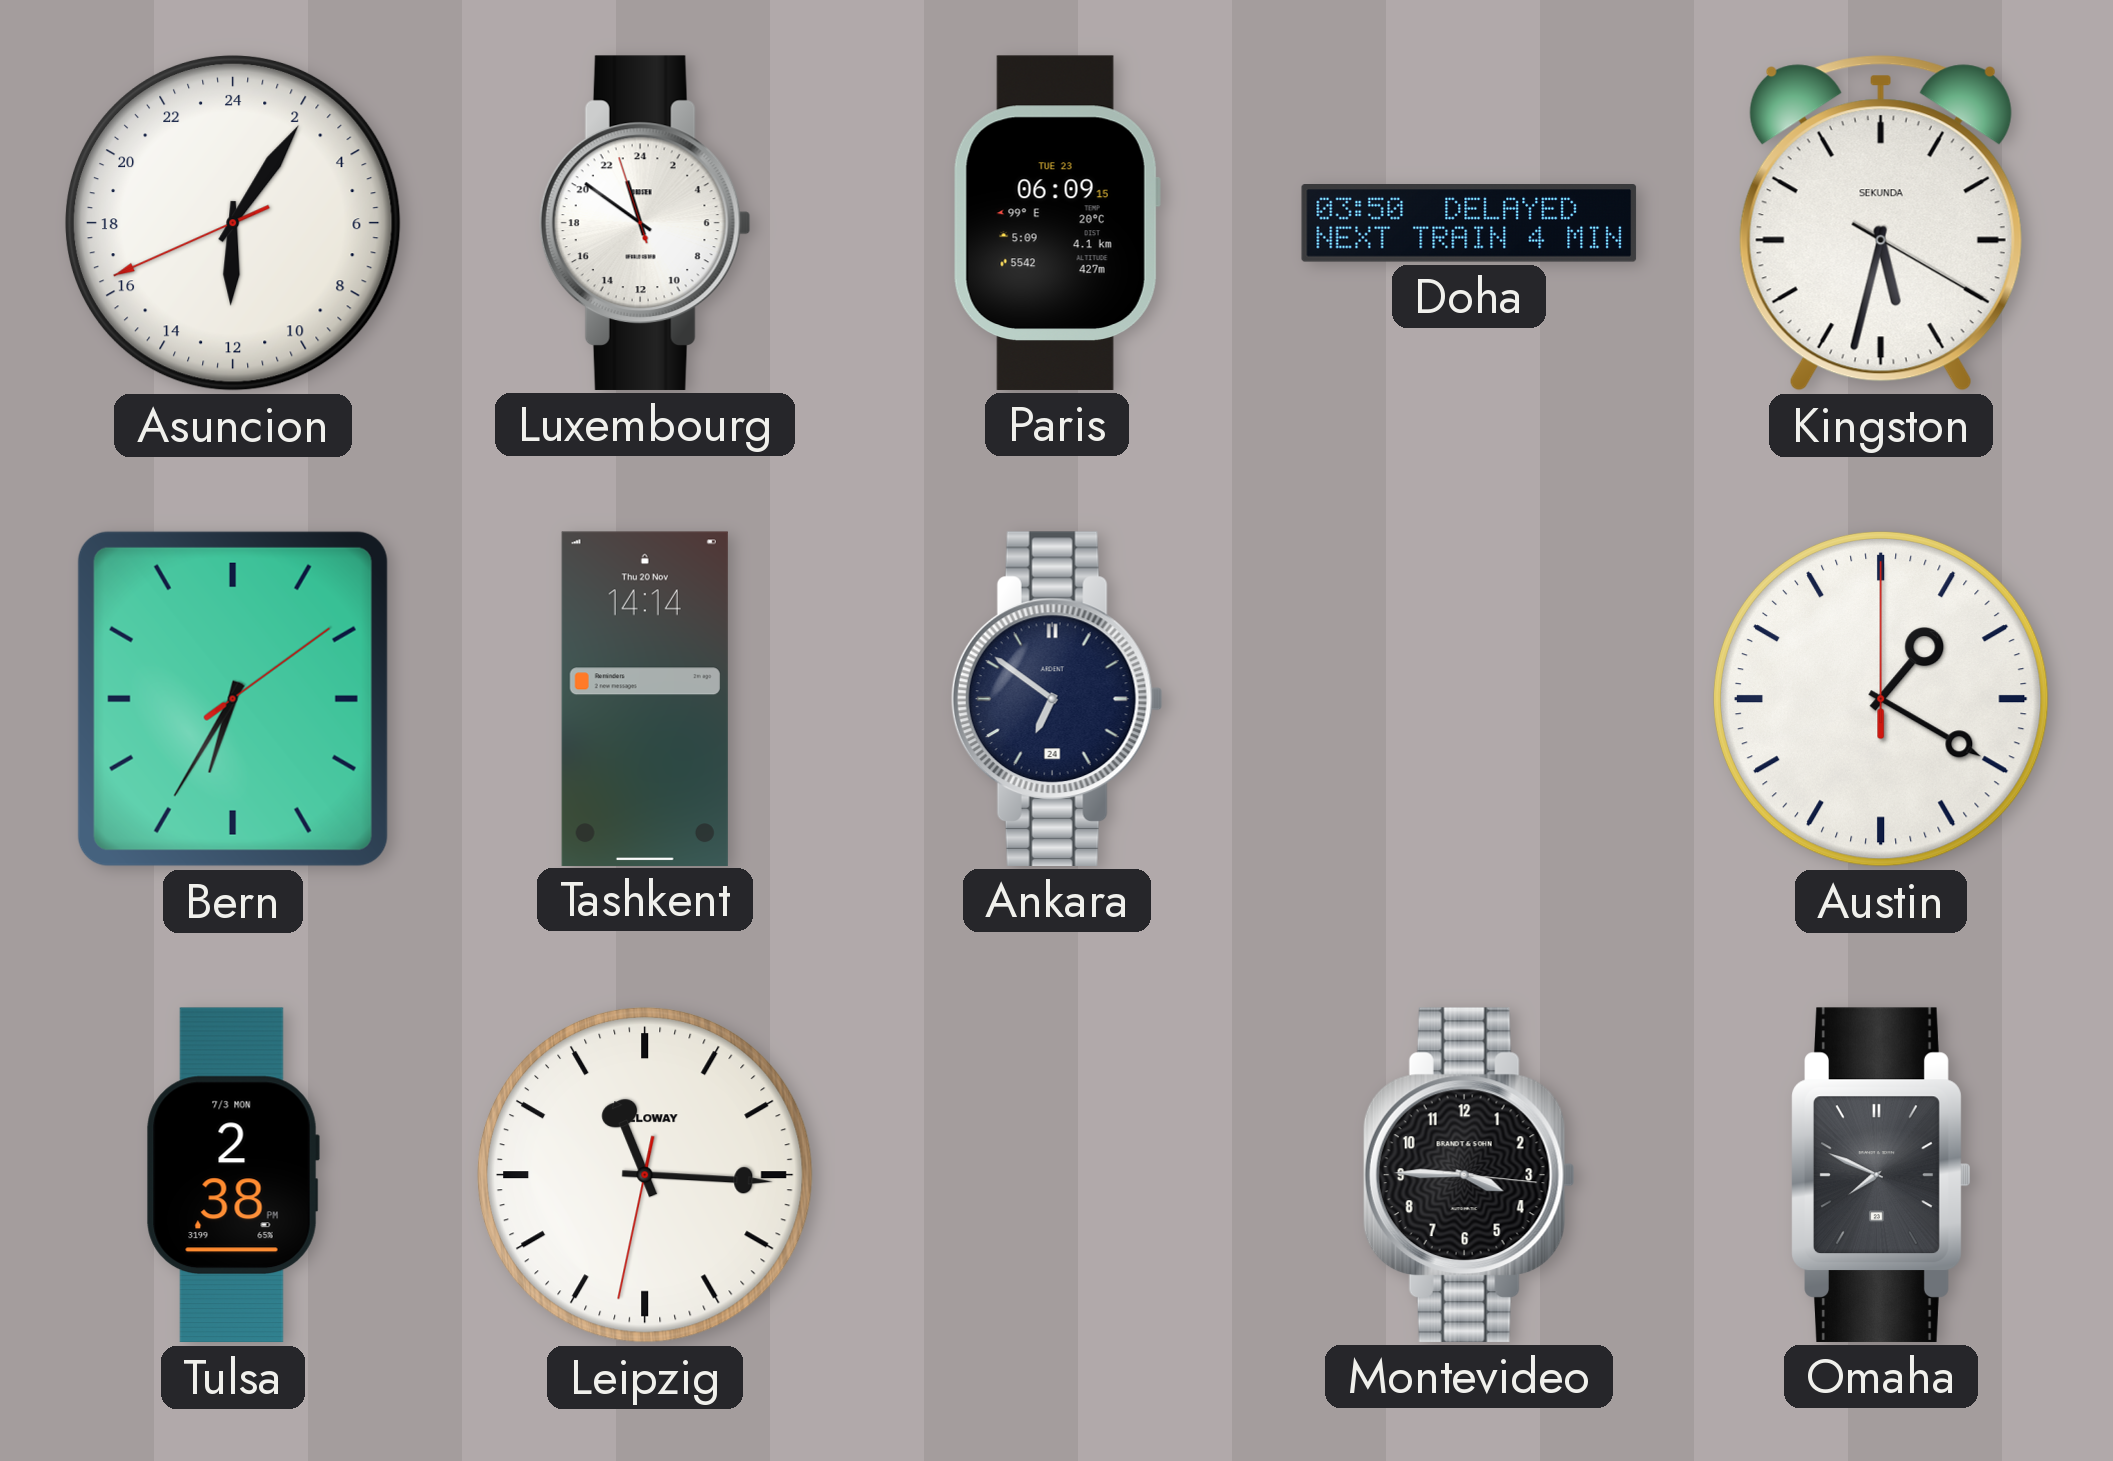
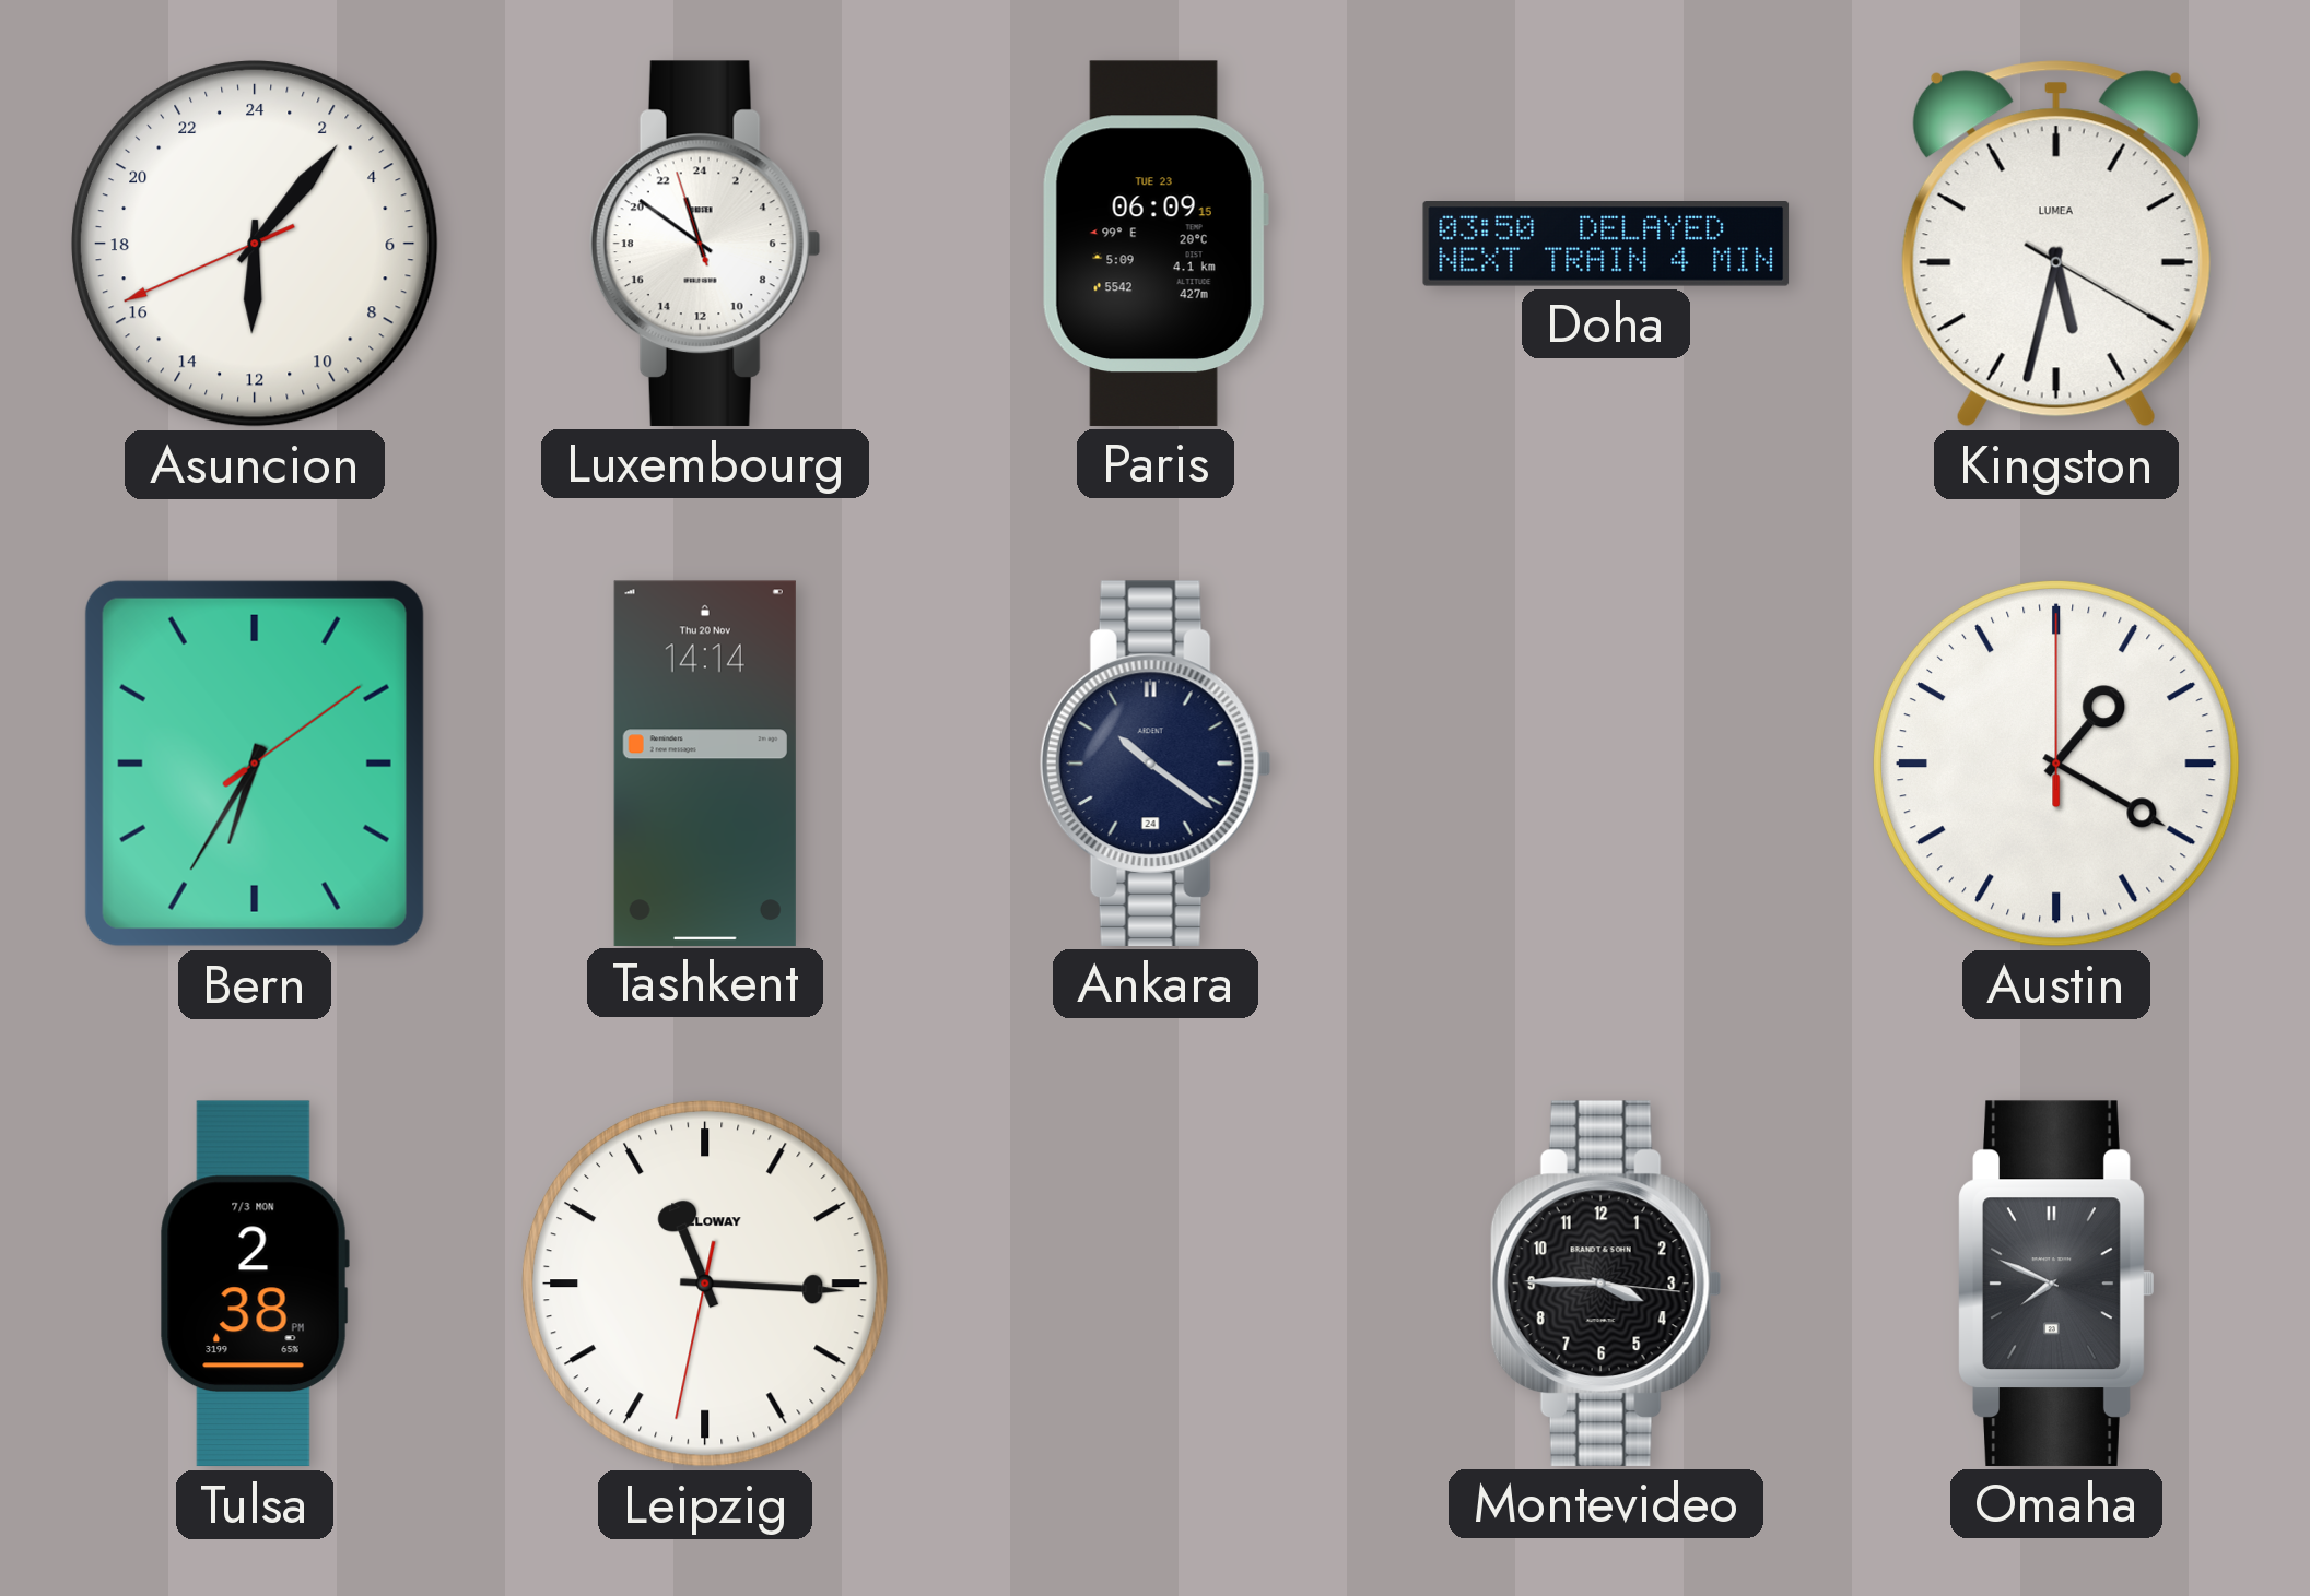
Asuncion: 12:05 -> 12:06 (255, 244)
Kingston brand: SEKUNDA -> LUMEA (2056, 244)
Ankara: 6:51 -> 10:21 (1156, 764)
